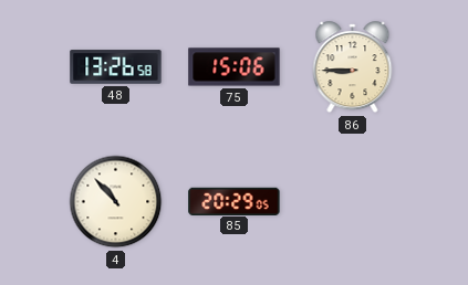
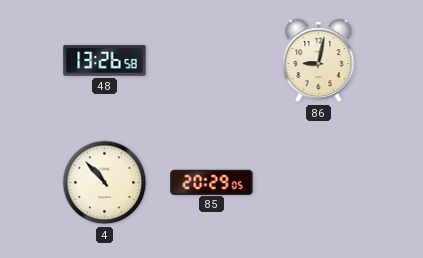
75: 15:06 -> none (235, 67)
86: 8:45 -> 9:02 (319, 61)
